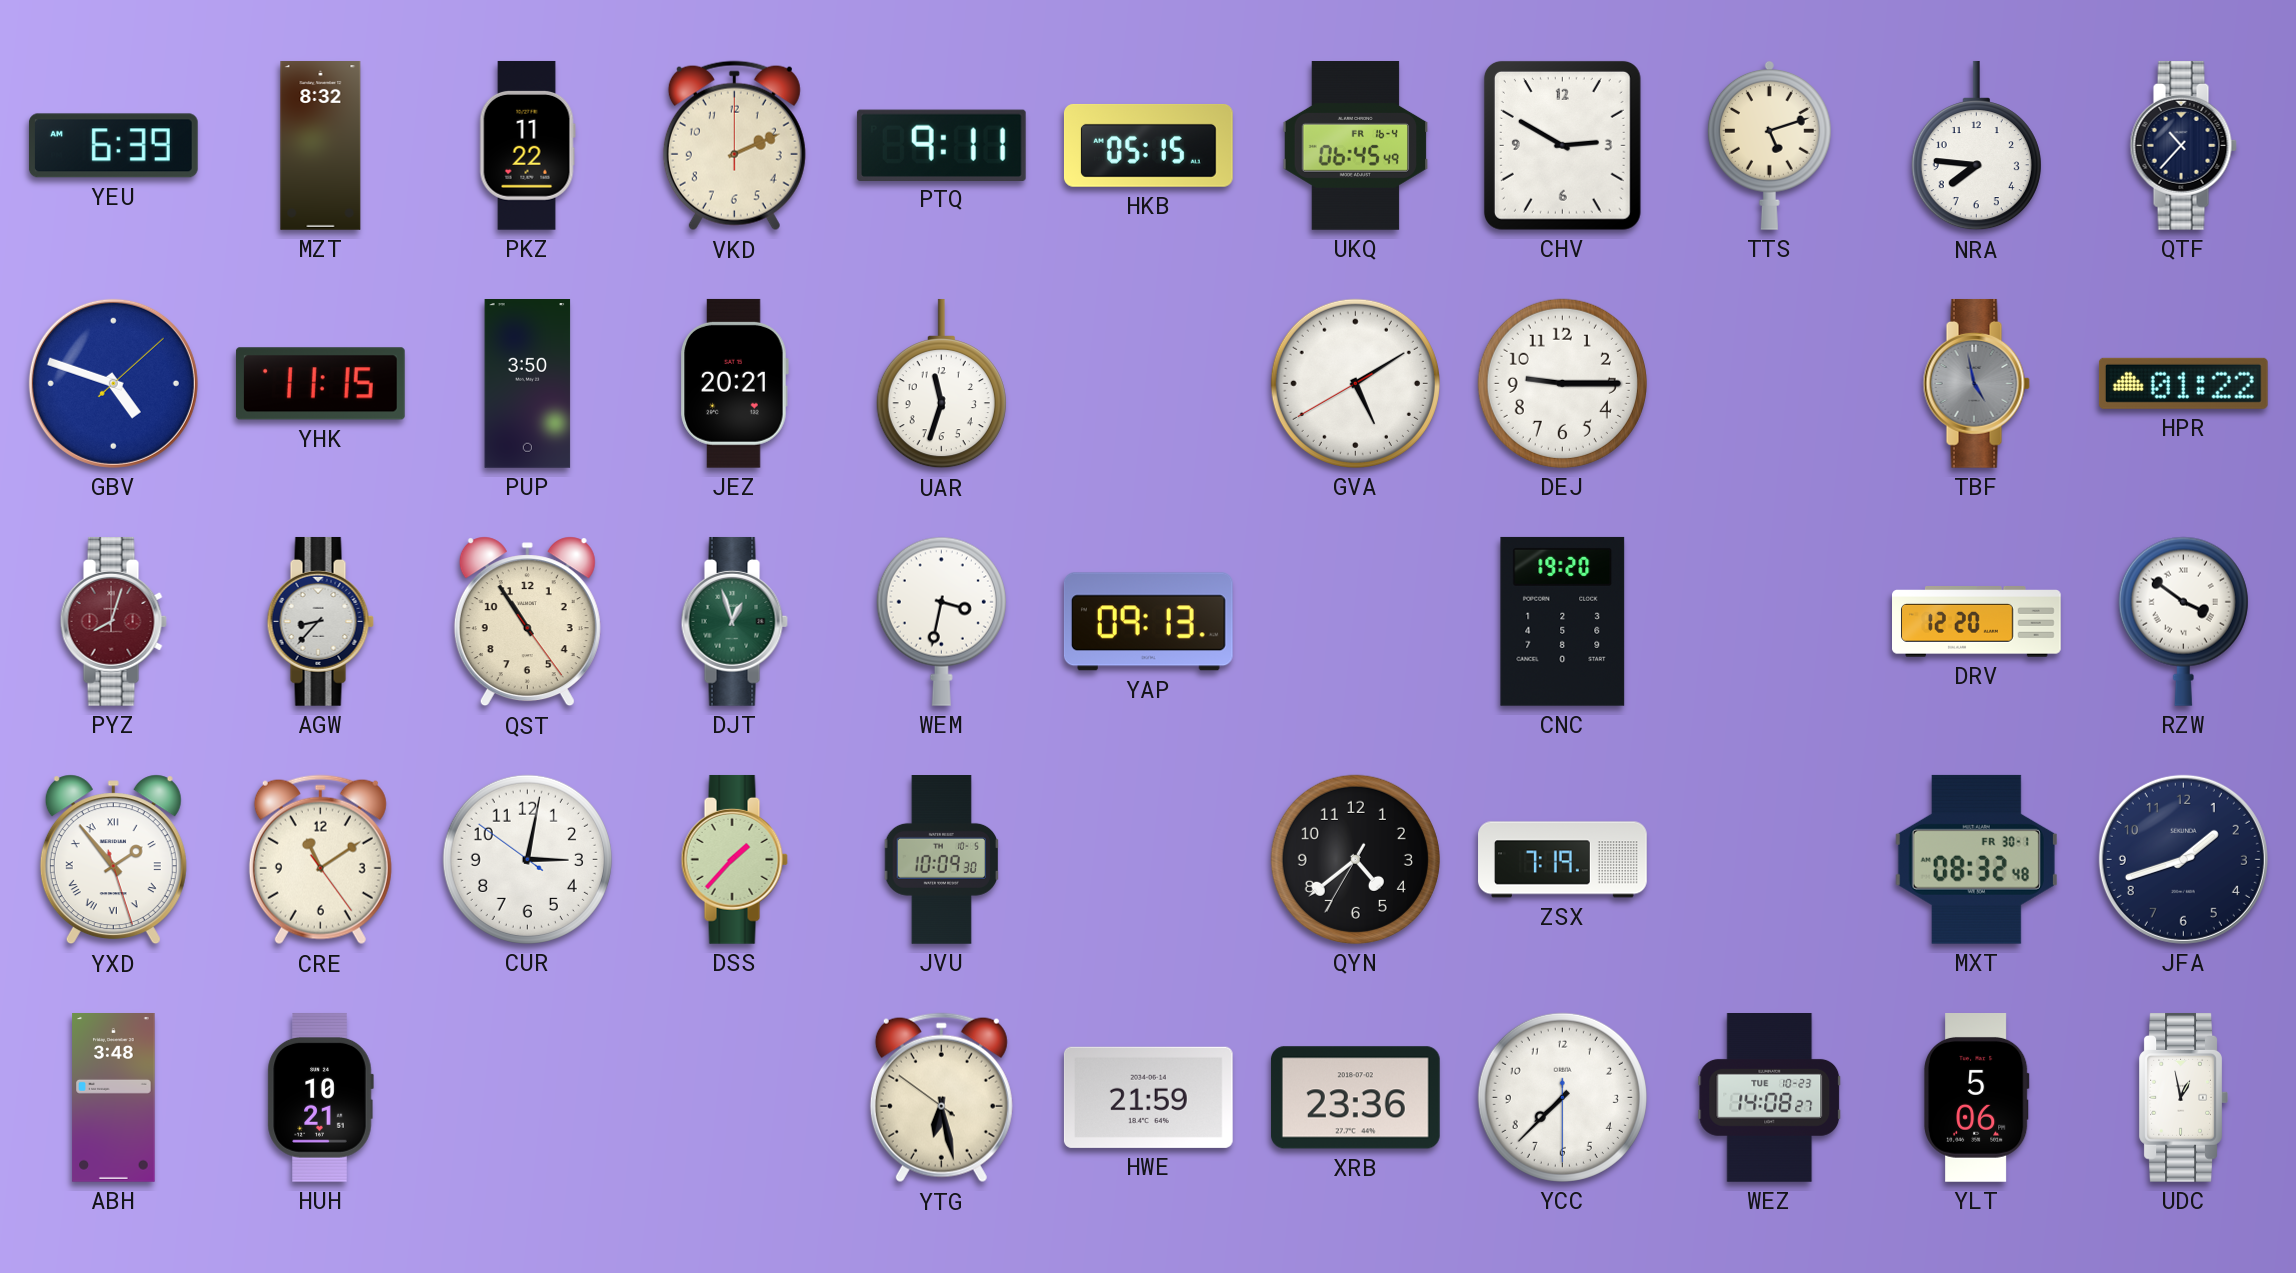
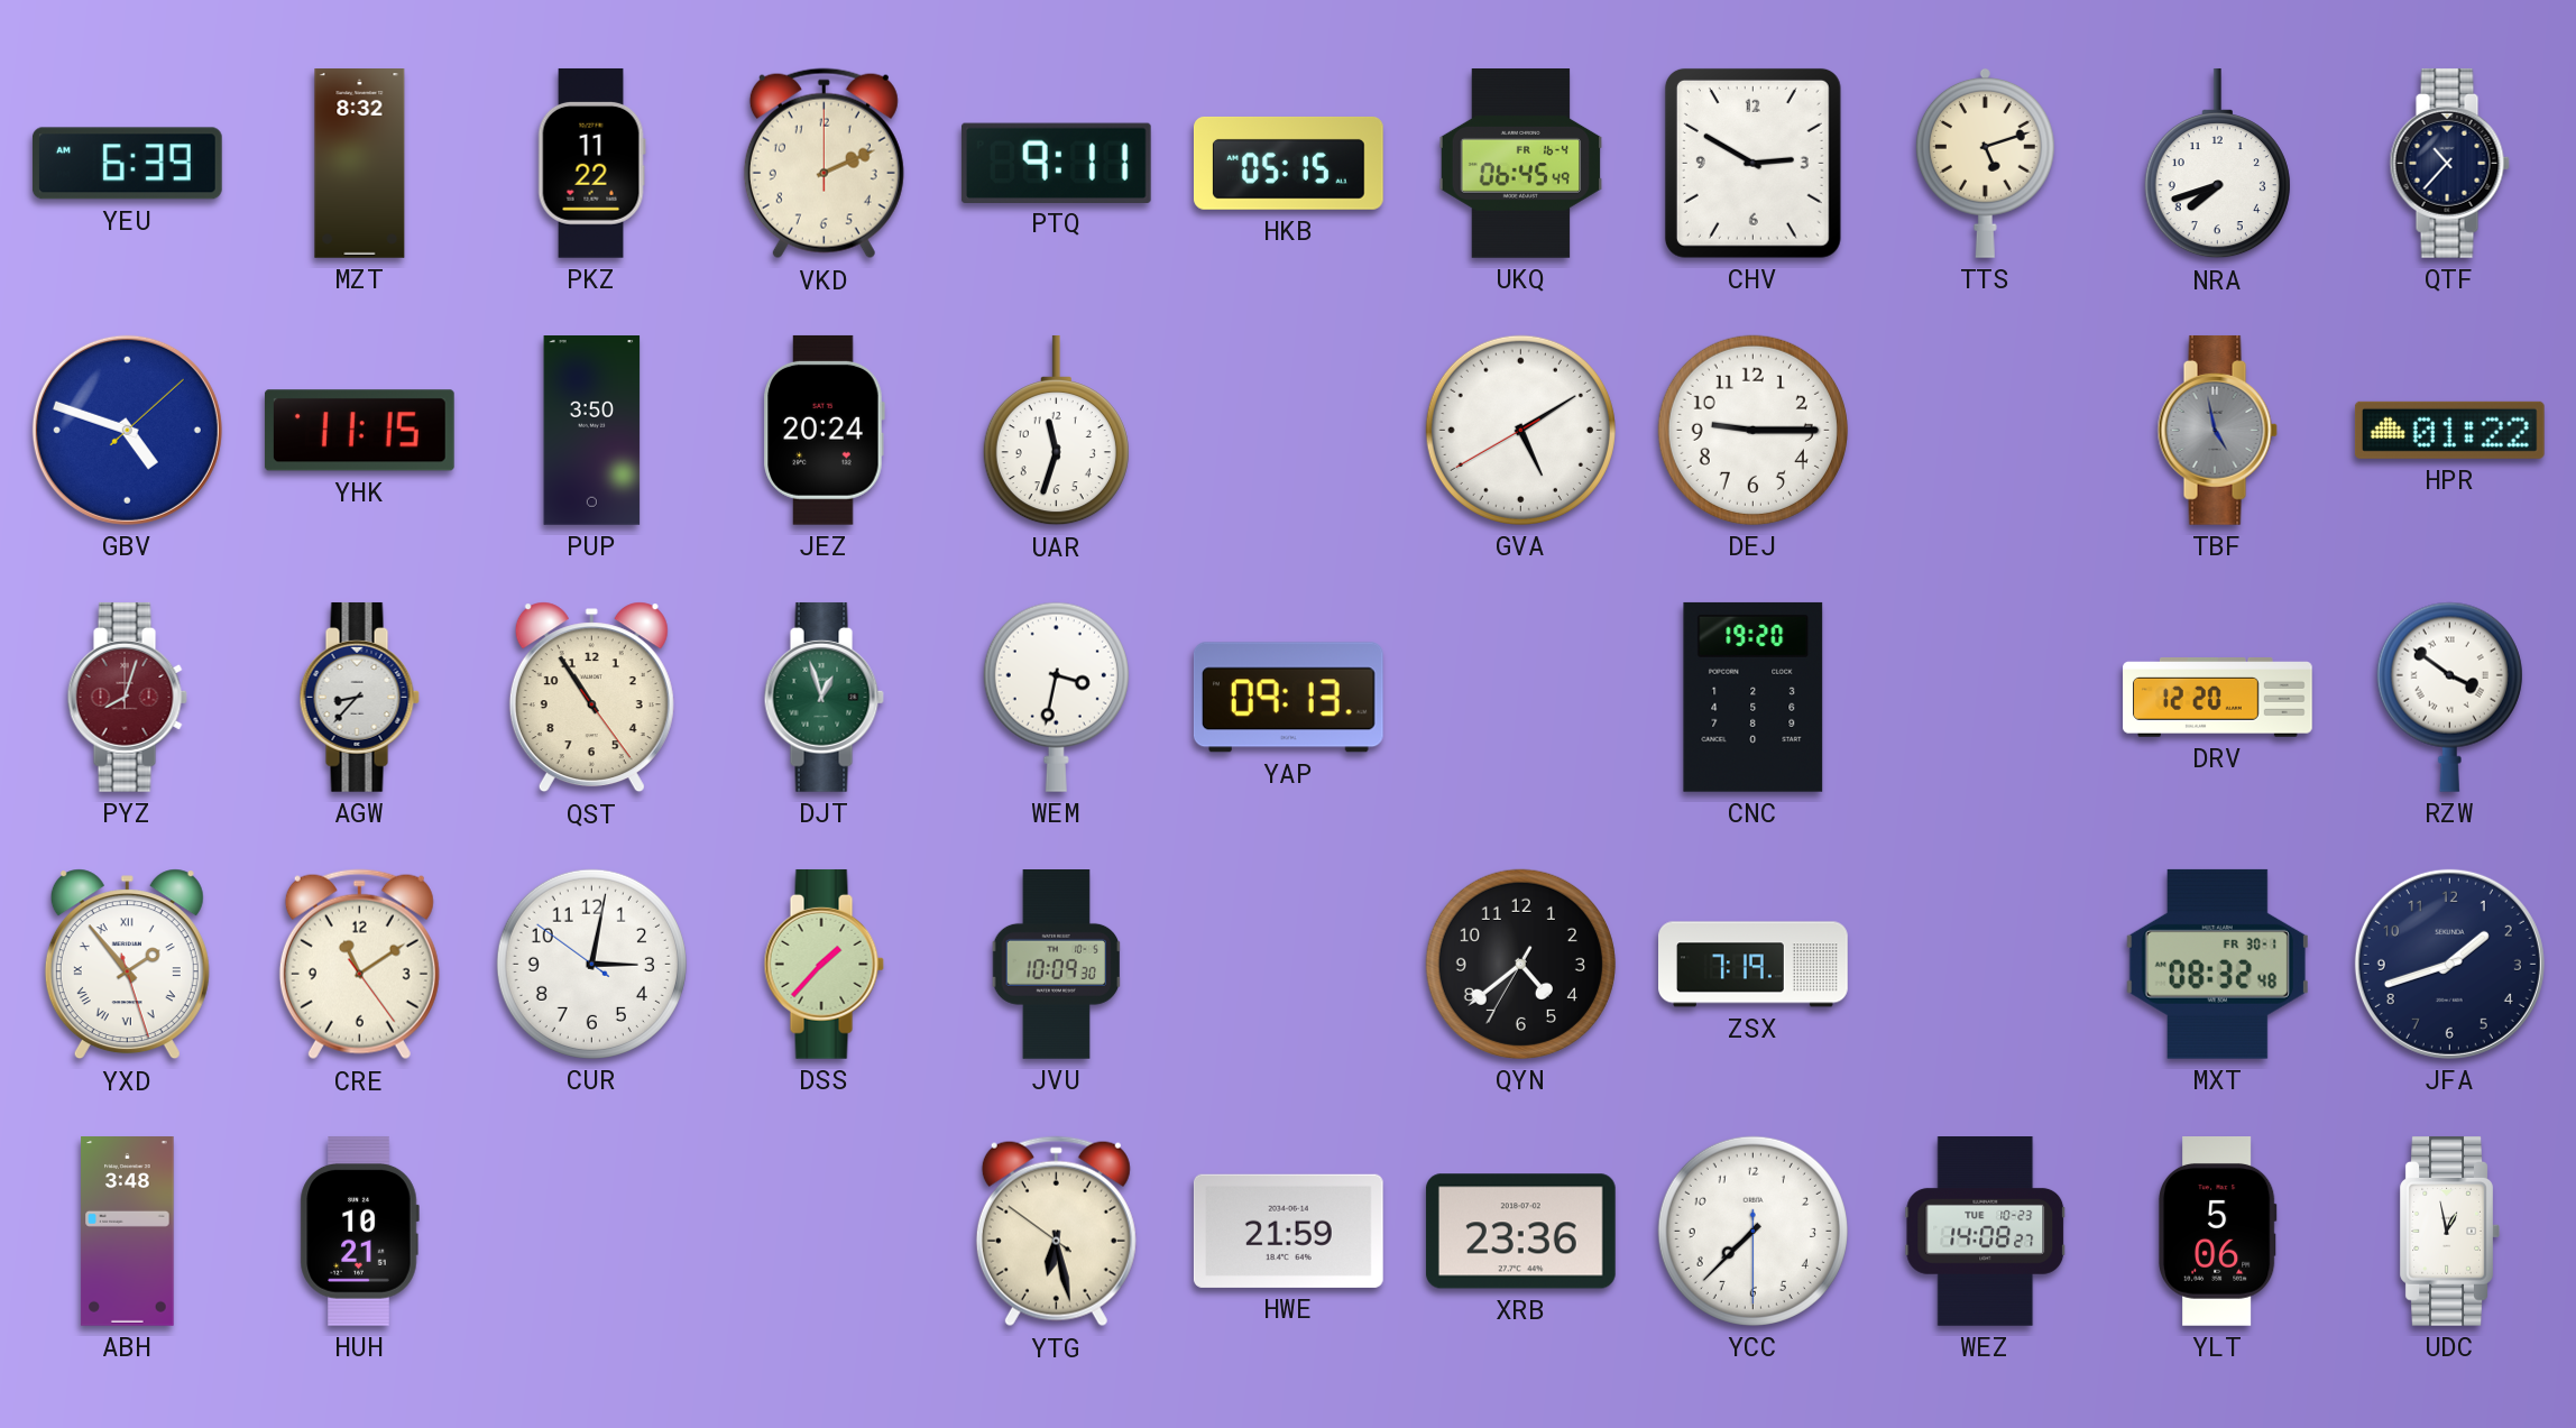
NRA: 7:46 -> 7:42 (2217, 164)
JEZ: 20:21 -> 20:24 (824, 430)
